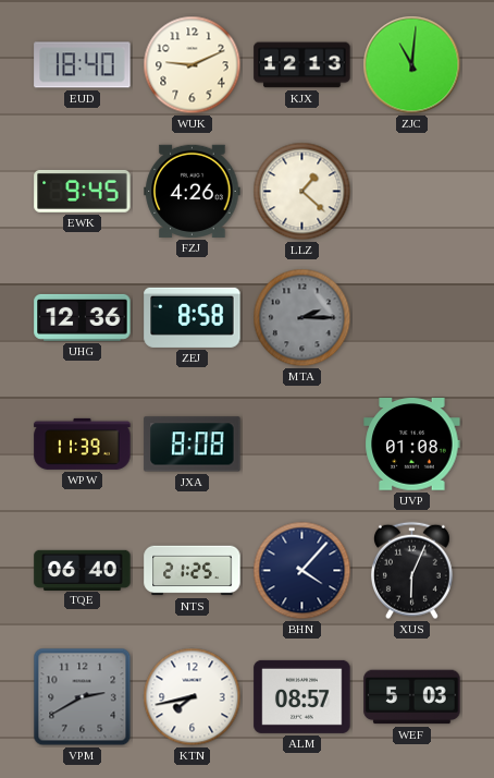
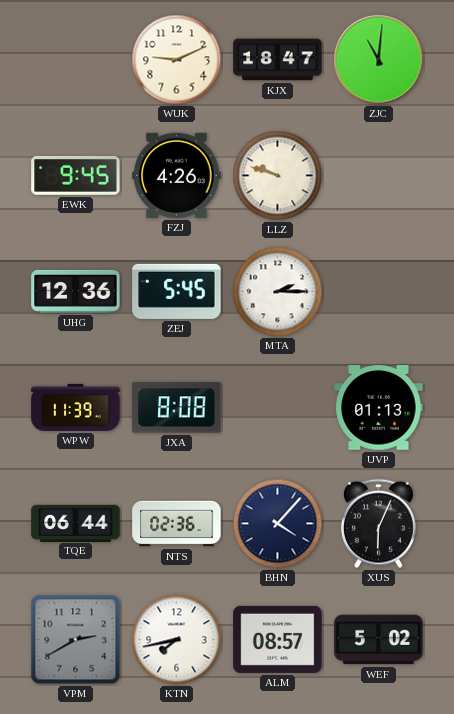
EUD: 18:40 -> none (83, 65)
KJX: 12:13 -> 18:47 (278, 60)
LLZ: 1:22 -> 9:48 (278, 176)
ZEJ: 8:58 -> 5:45 (177, 291)
MTA dial: grey -> white (278, 292)
UVP: 01:08 -> 01:13 (379, 408)
TQE: 06:40 -> 06:44 (76, 523)
NTS: 21:25 -> 02:36 (177, 524)
WEF: 5:03 -> 5:02 (379, 640)
